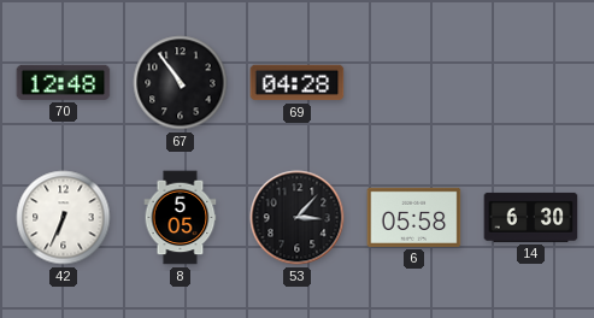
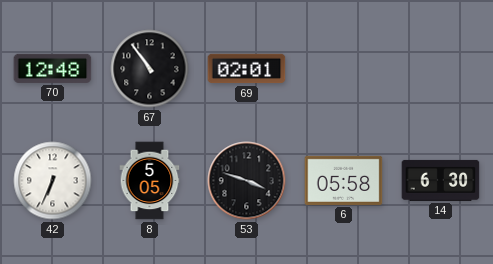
69: 04:28 -> 02:01 (247, 69)
53: 3:07 -> 3:48 (247, 181)
